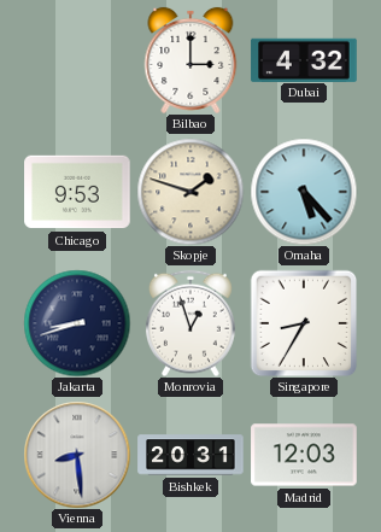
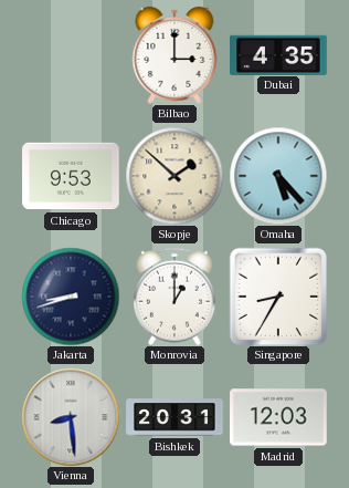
Dubai: 4:32 -> 4:35 (278, 54)
Skopje: 1:48 -> 1:52 (174, 176)
Monrovia: 12:57 -> 1:00 (174, 297)
